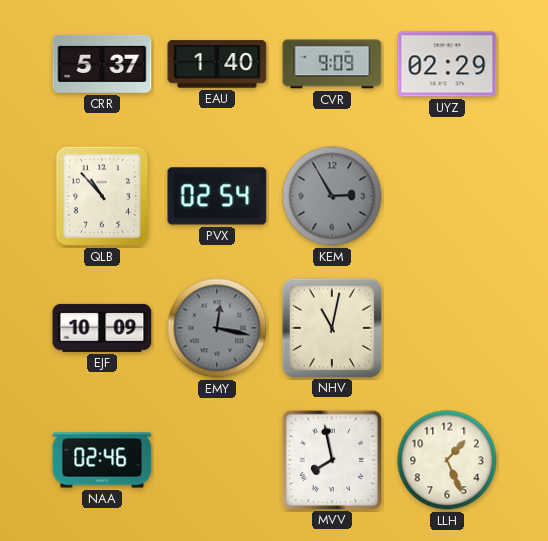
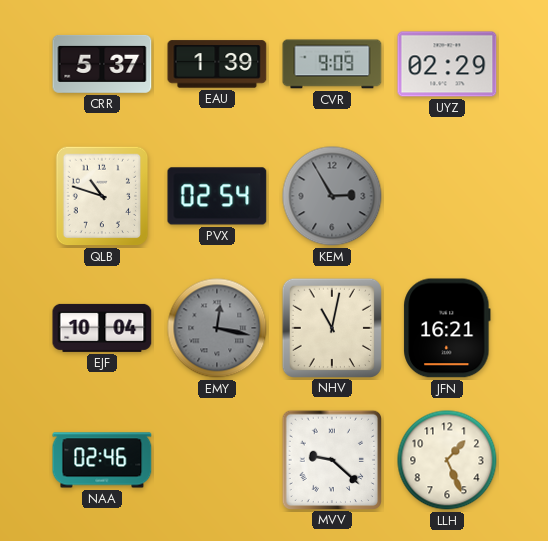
EAU: 1:40 -> 1:39 (217, 64)
QLB: 10:53 -> 10:48 (102, 196)
EJF: 10:09 -> 10:04 (102, 328)
JFN: none -> 16:21 (447, 328)
MVV: 7:58 -> 9:22 (331, 459)
